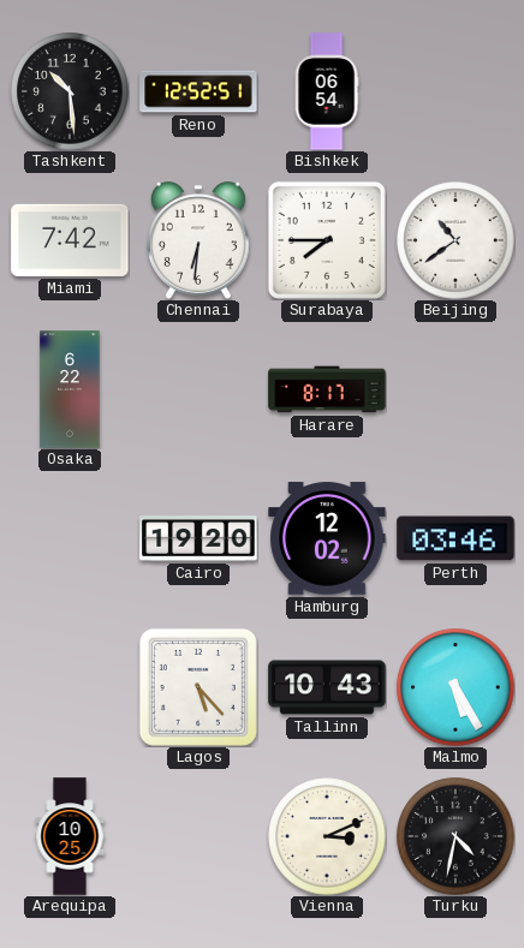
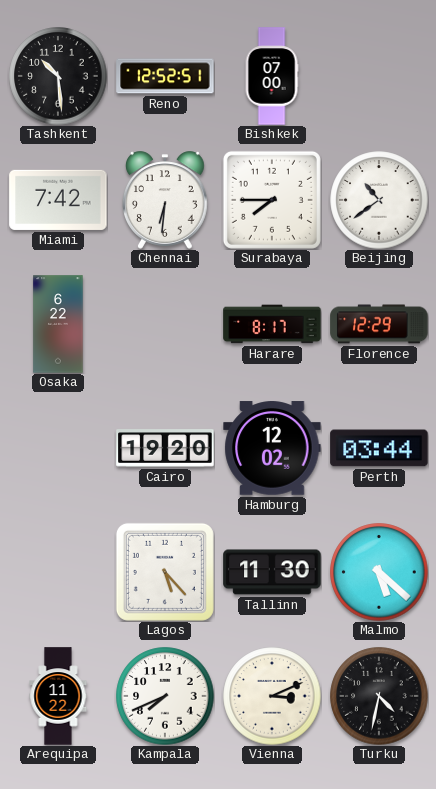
Bishkek: 06:54 -> 07:00 (272, 76)
Florence: none -> 12:29 (379, 324)
Perth: 03:46 -> 03:44 (379, 448)
Tallinn: 10:43 -> 11:30 (272, 572)
Malmo: 5:25 -> 5:22 (379, 572)
Arequipa: 10:25 -> 11:22 (58, 696)
Kampala: none -> 7:41 (165, 696)
